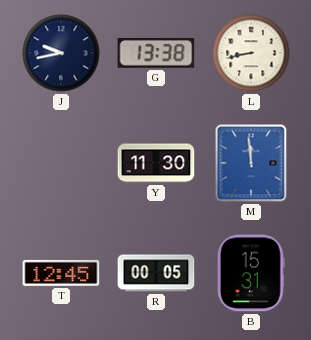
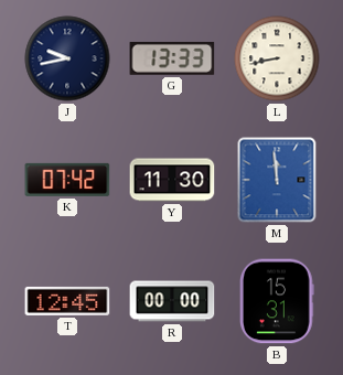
G: 13:38 -> 13:33 (172, 58)
K: none -> 07:42 (67, 180)
R: 00:05 -> 00:00 (172, 301)
